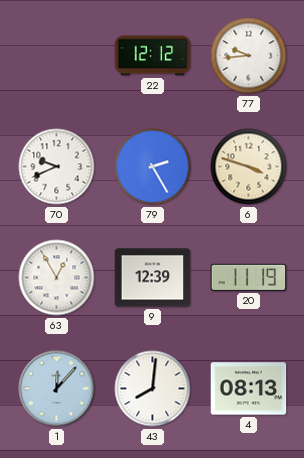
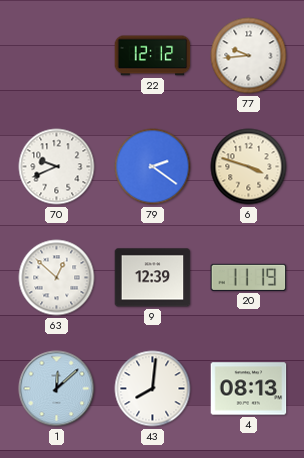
79: 2:25 -> 2:21 (153, 167)
63: 12:55 -> 12:52 (57, 278)
1: 12:07 -> 12:08 (57, 389)
